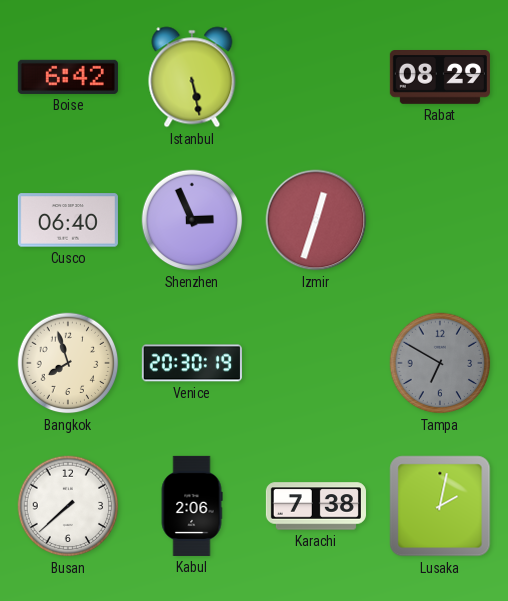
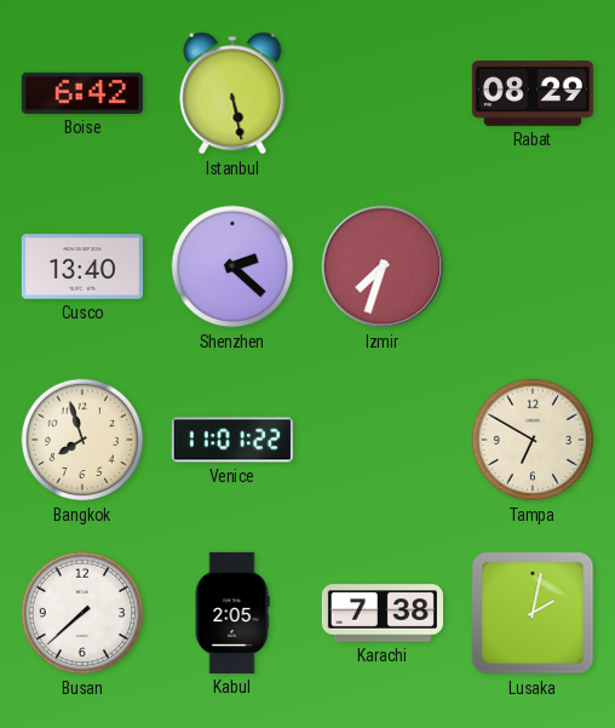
Cusco: 06:40 -> 13:40 (82, 266)
Shenzhen: 2:56 -> 2:22 (232, 266)
Izmir: 12:33 -> 7:33 (383, 266)
Venice: 20:30 -> 11:01 (232, 440)
Tampa dial: grey -> cream (533, 440)
Kabul: 2:06 -> 2:05 (232, 613)
